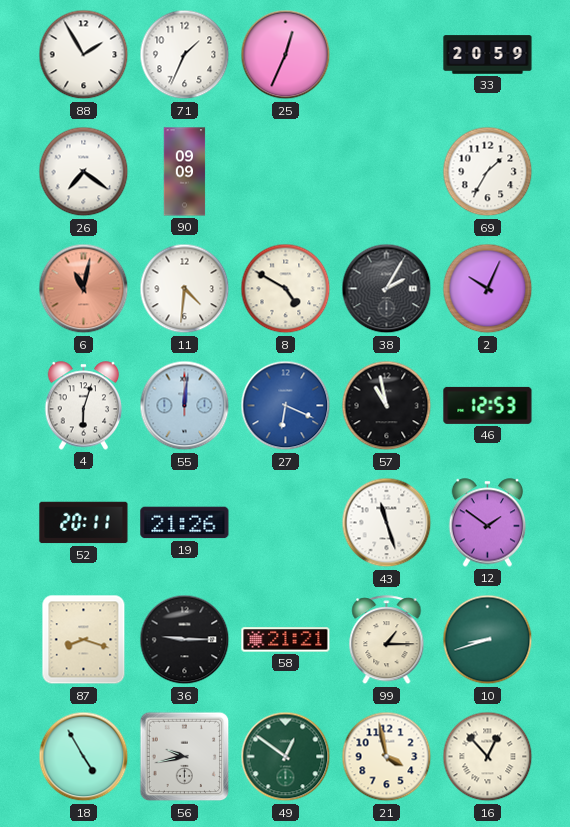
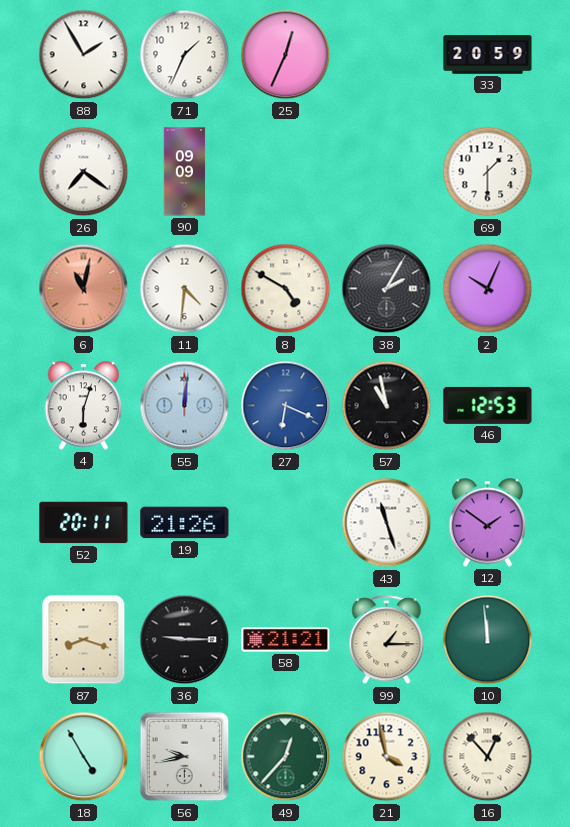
69: 1:35 -> 1:30 (488, 172)
10: 8:42 -> 11:59 (488, 640)
49: 12:51 -> 12:37 (286, 757)
